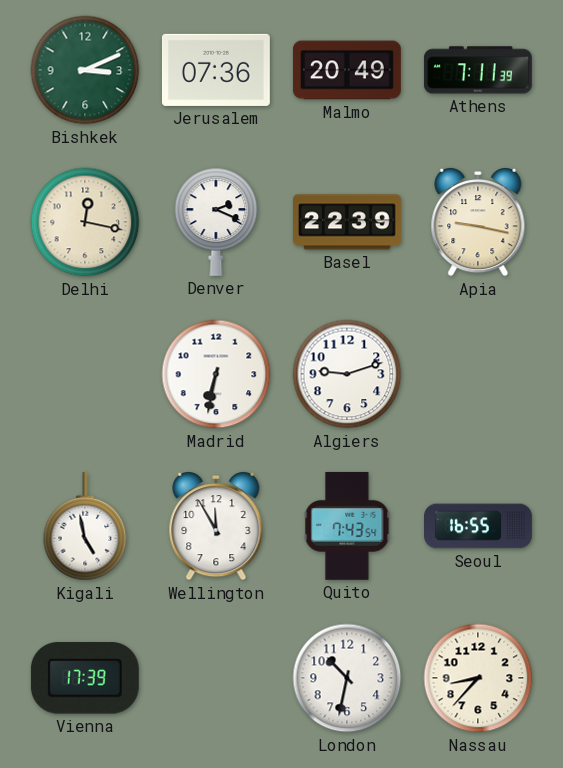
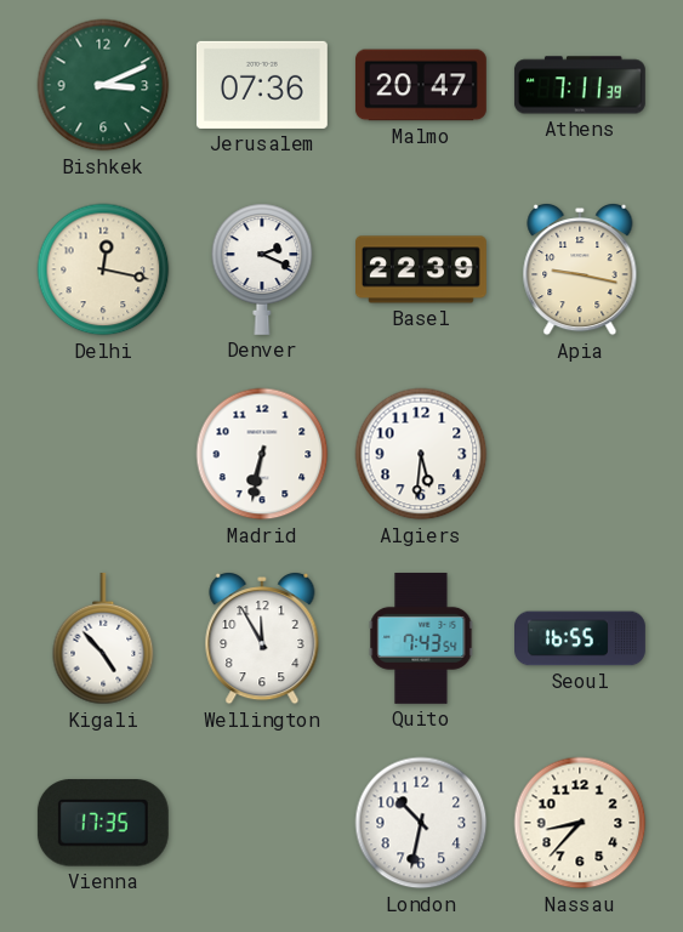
Malmo: 20:49 -> 20:47 (421, 85)
Algiers: 9:12 -> 5:31 (421, 454)
Kigali: 4:58 -> 4:53 (103, 638)
Vienna: 17:39 -> 17:35 (103, 823)
